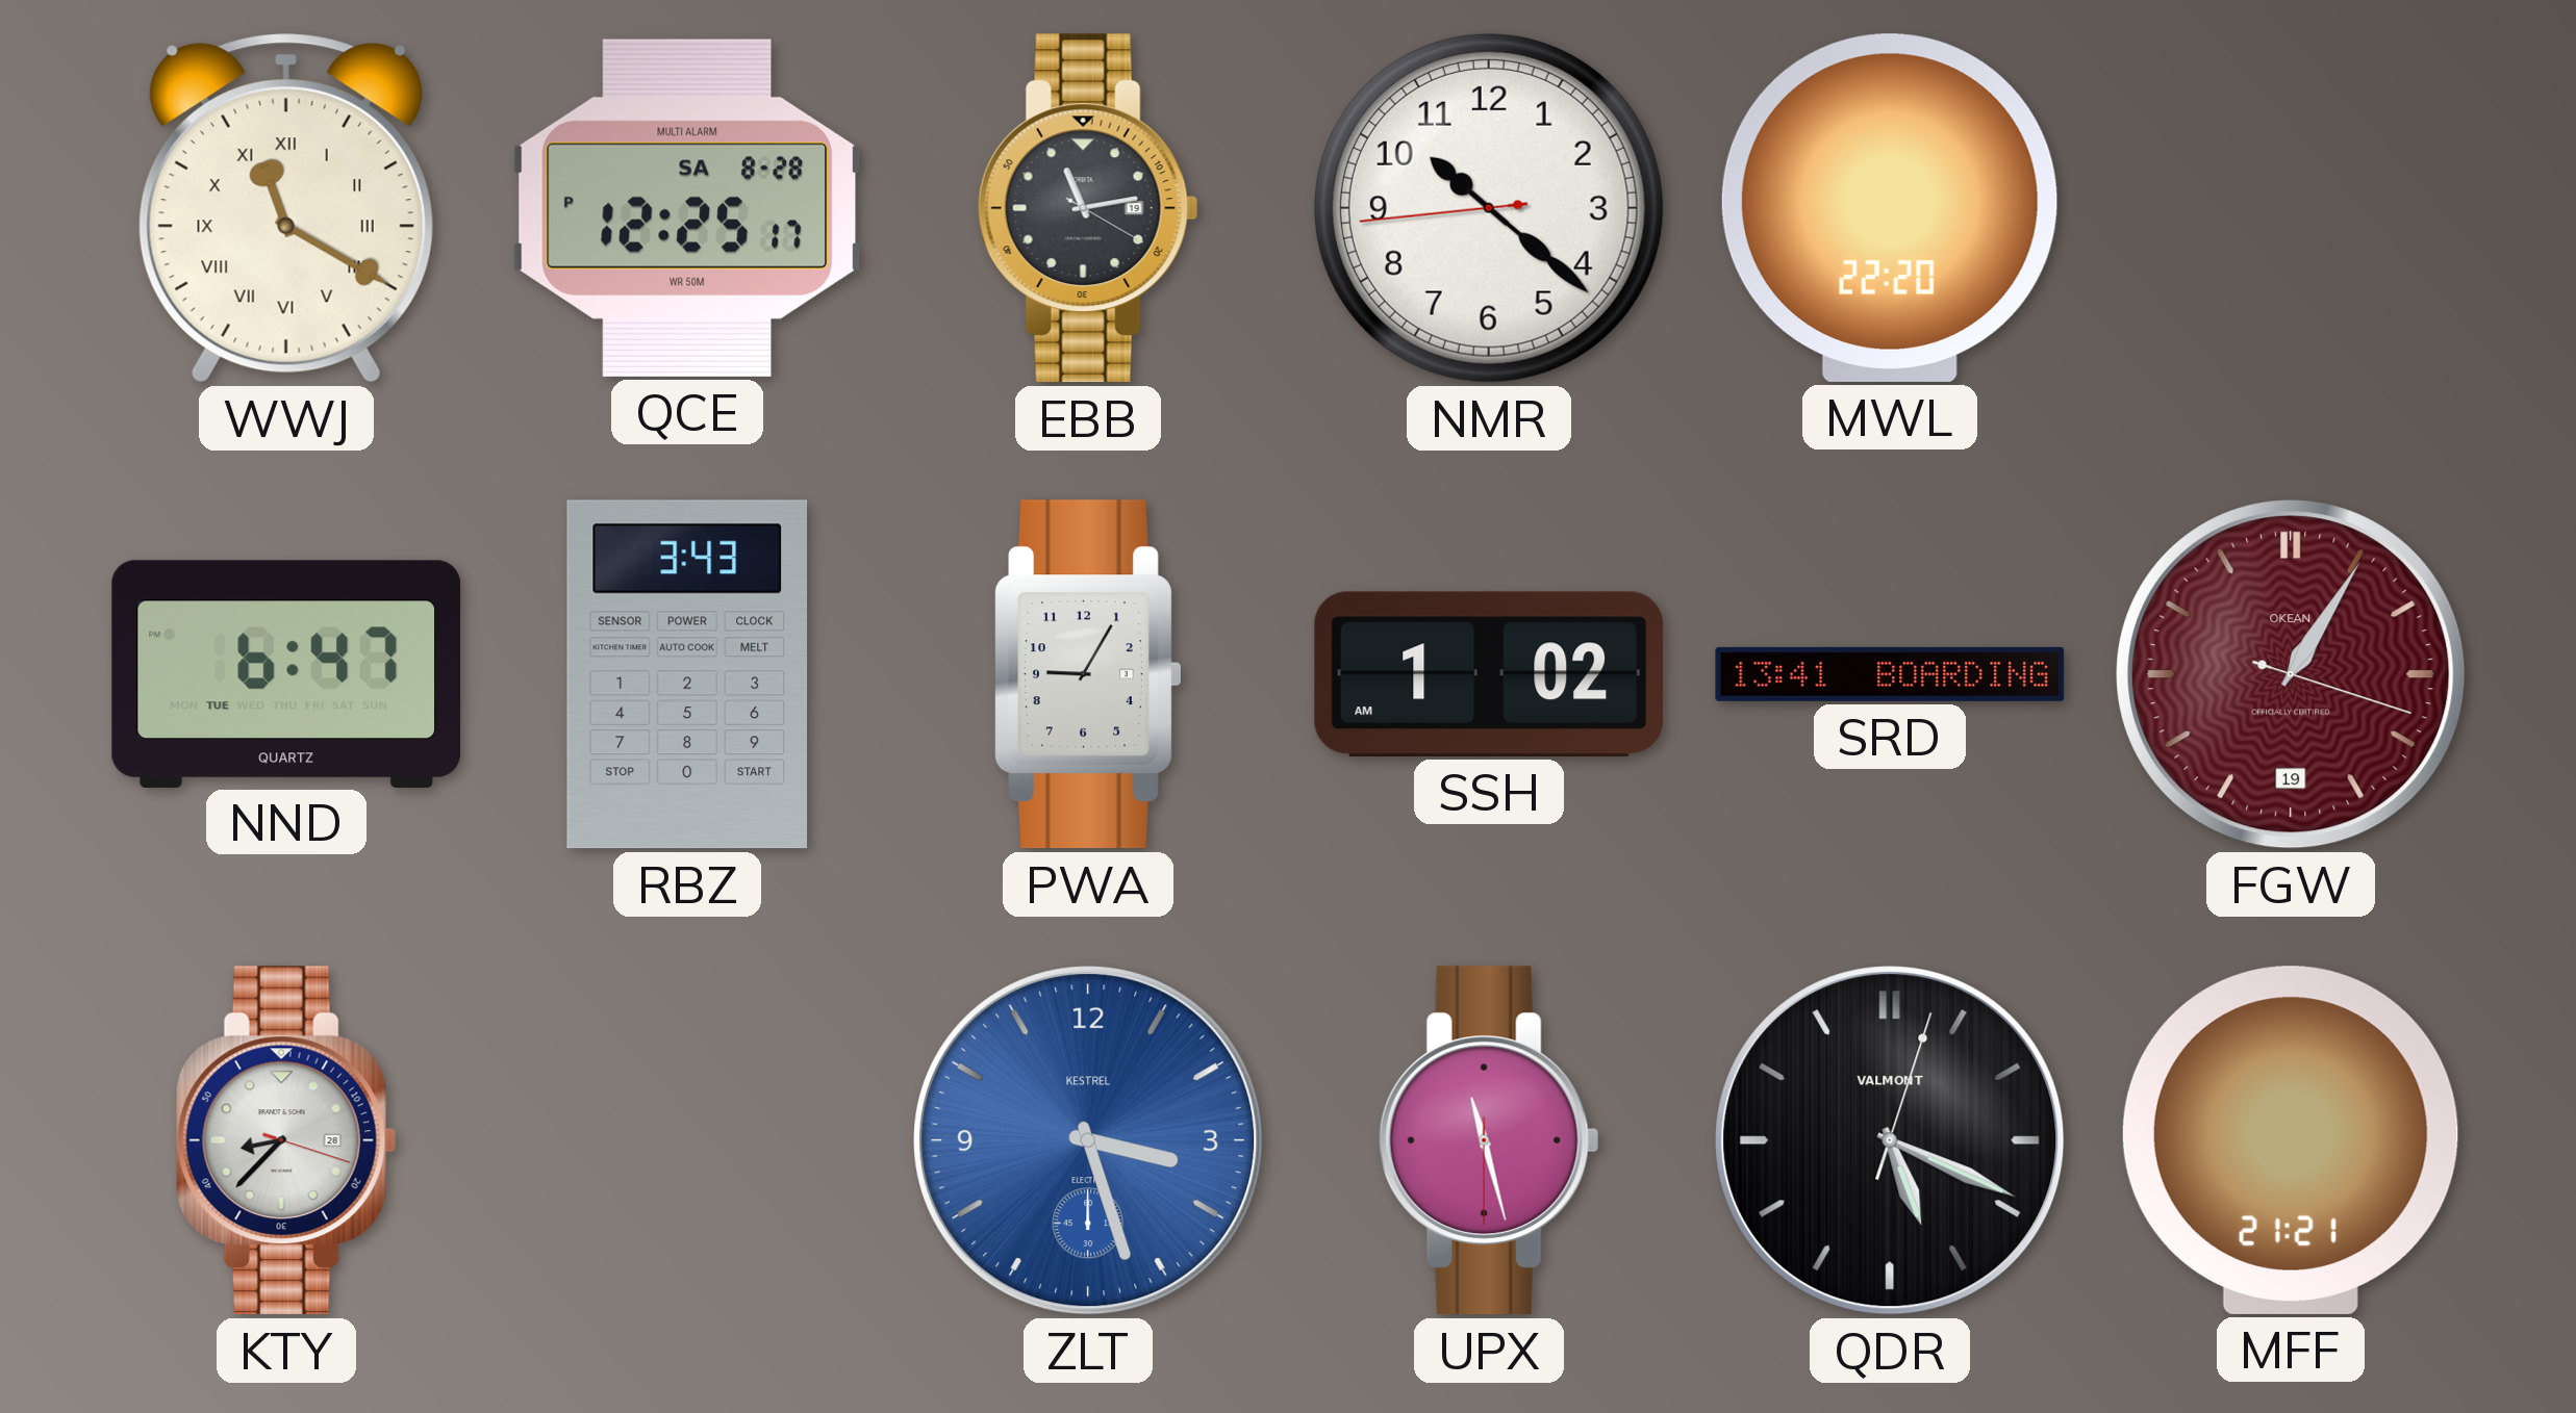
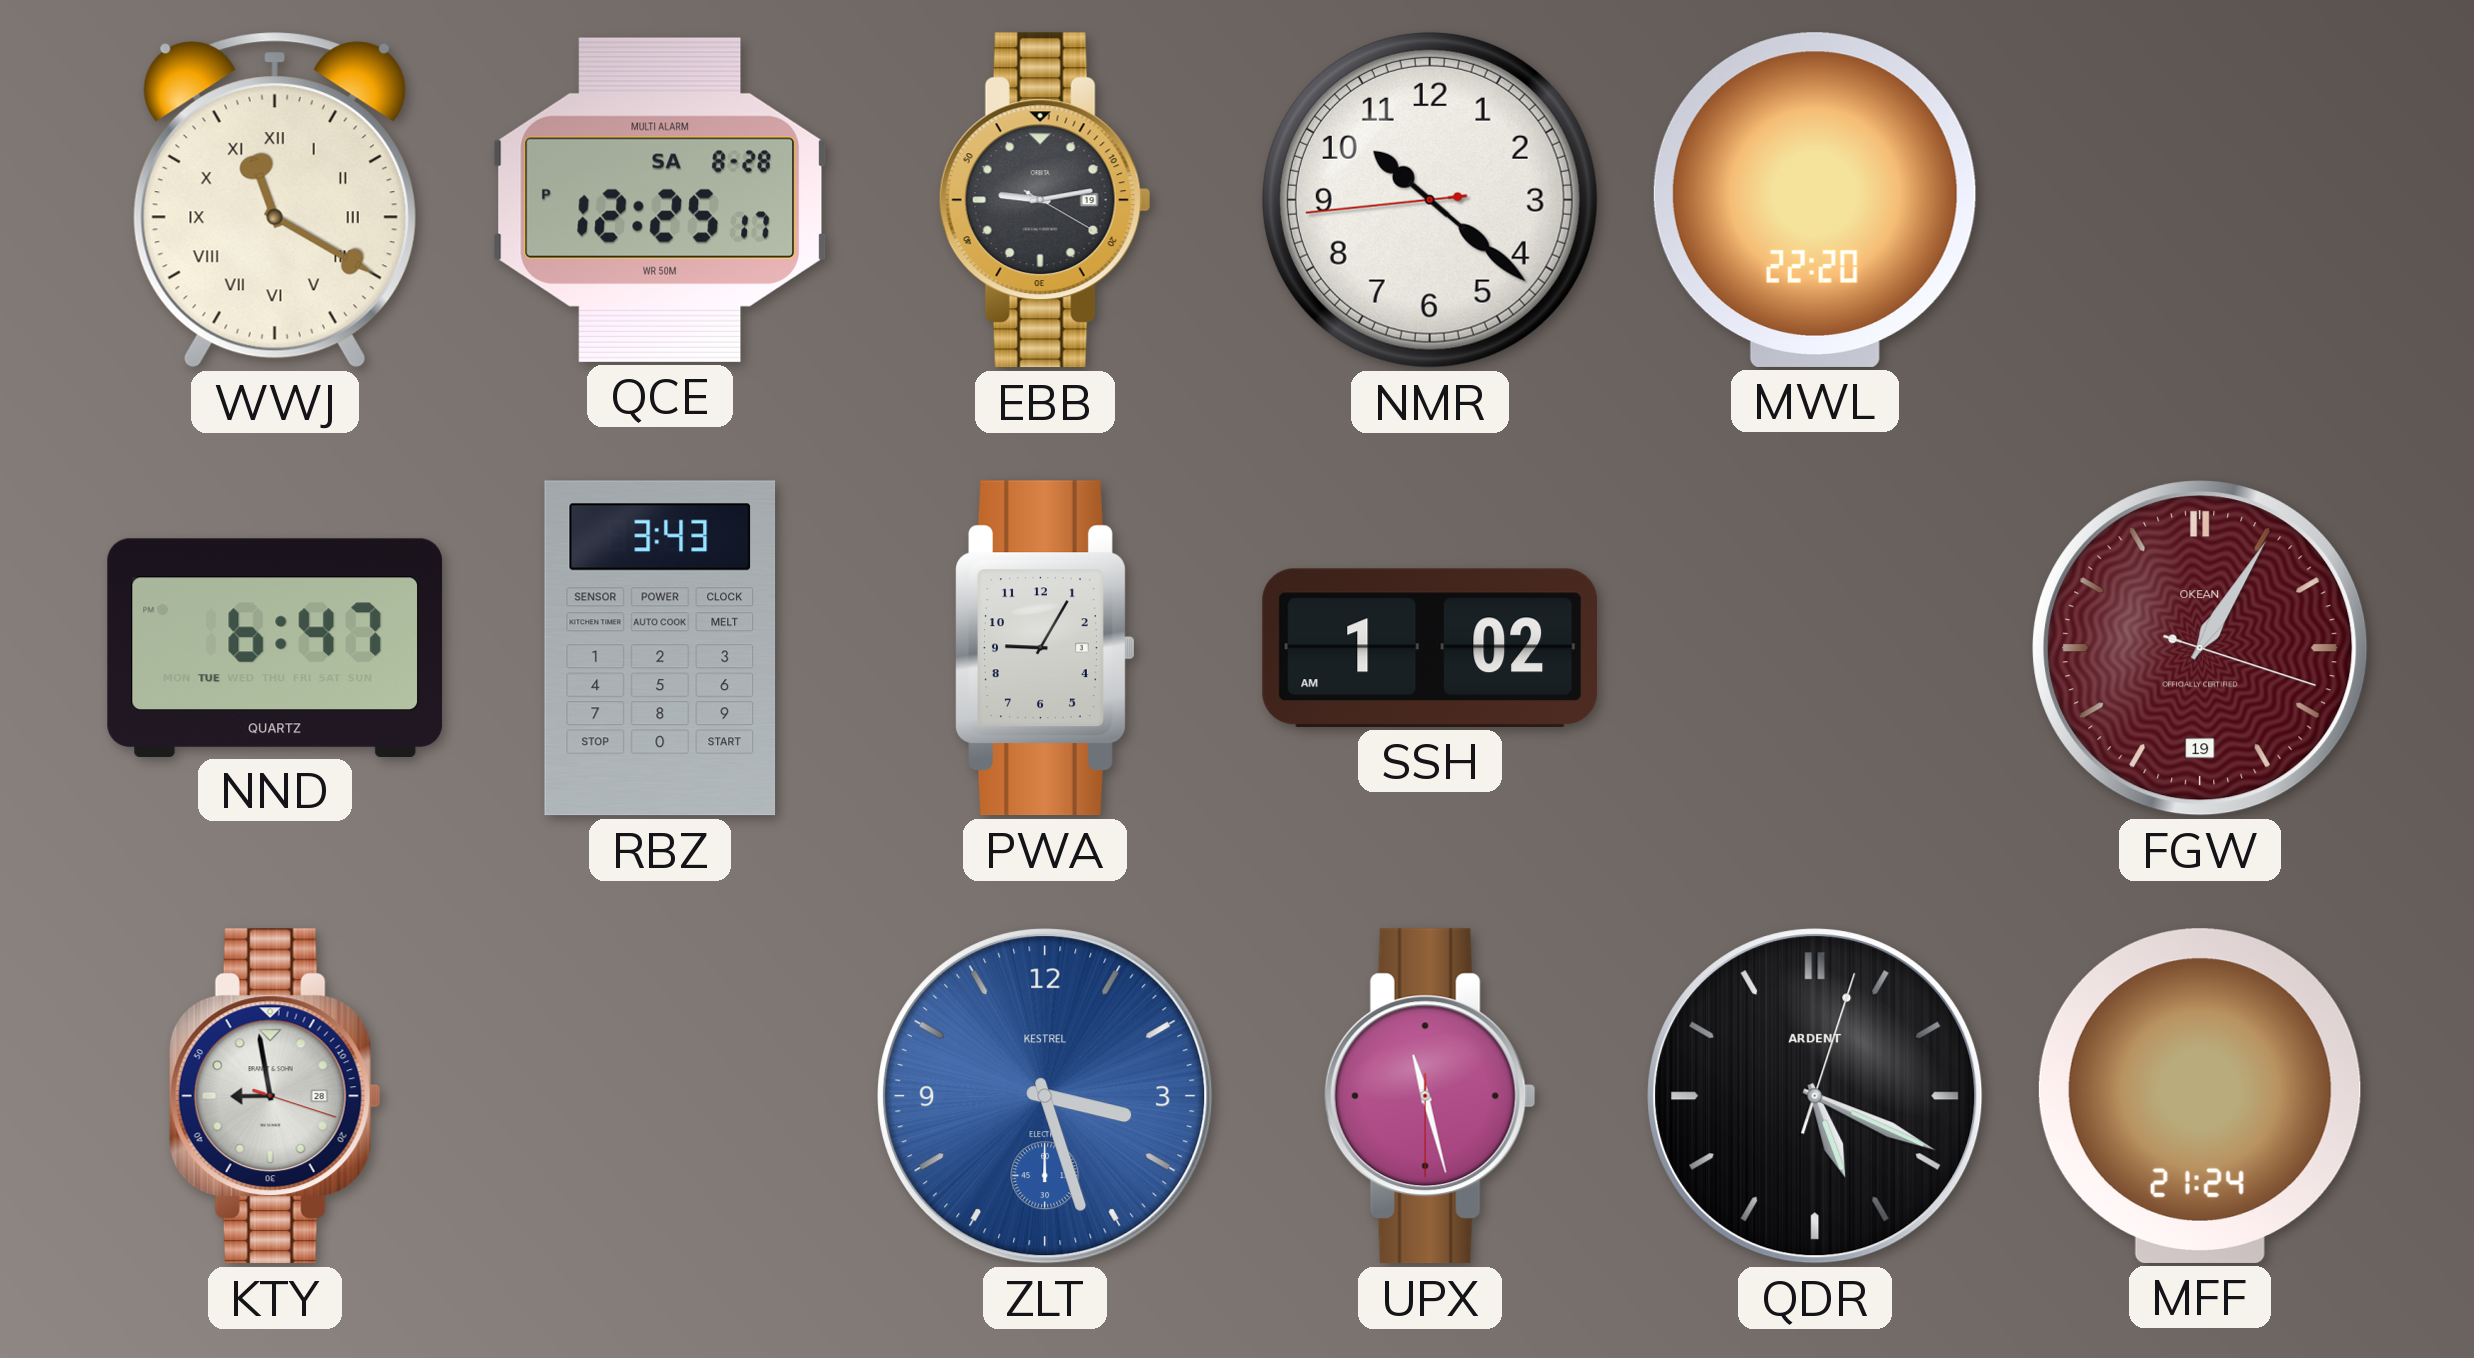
EBB: 11:13 -> 9:13 (1045, 200)
SRD: 13:41 -> none (1890, 674)
KTY: 8:37 -> 8:58 (275, 1096)
QDR brand: VALMONT -> ARDENT (1815, 1096)
MFF: 21:21 -> 21:24 (2200, 1096)
